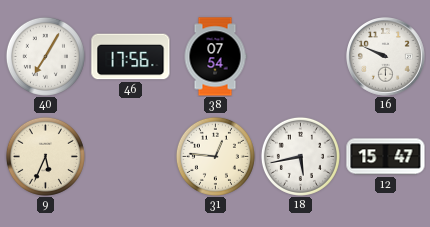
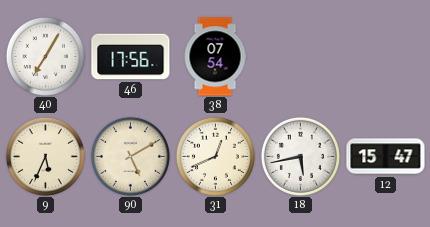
16: 9:49 -> none (386, 57)
90: none -> 5:10 (130, 156)
31: 12:46 -> 12:41 (215, 156)
